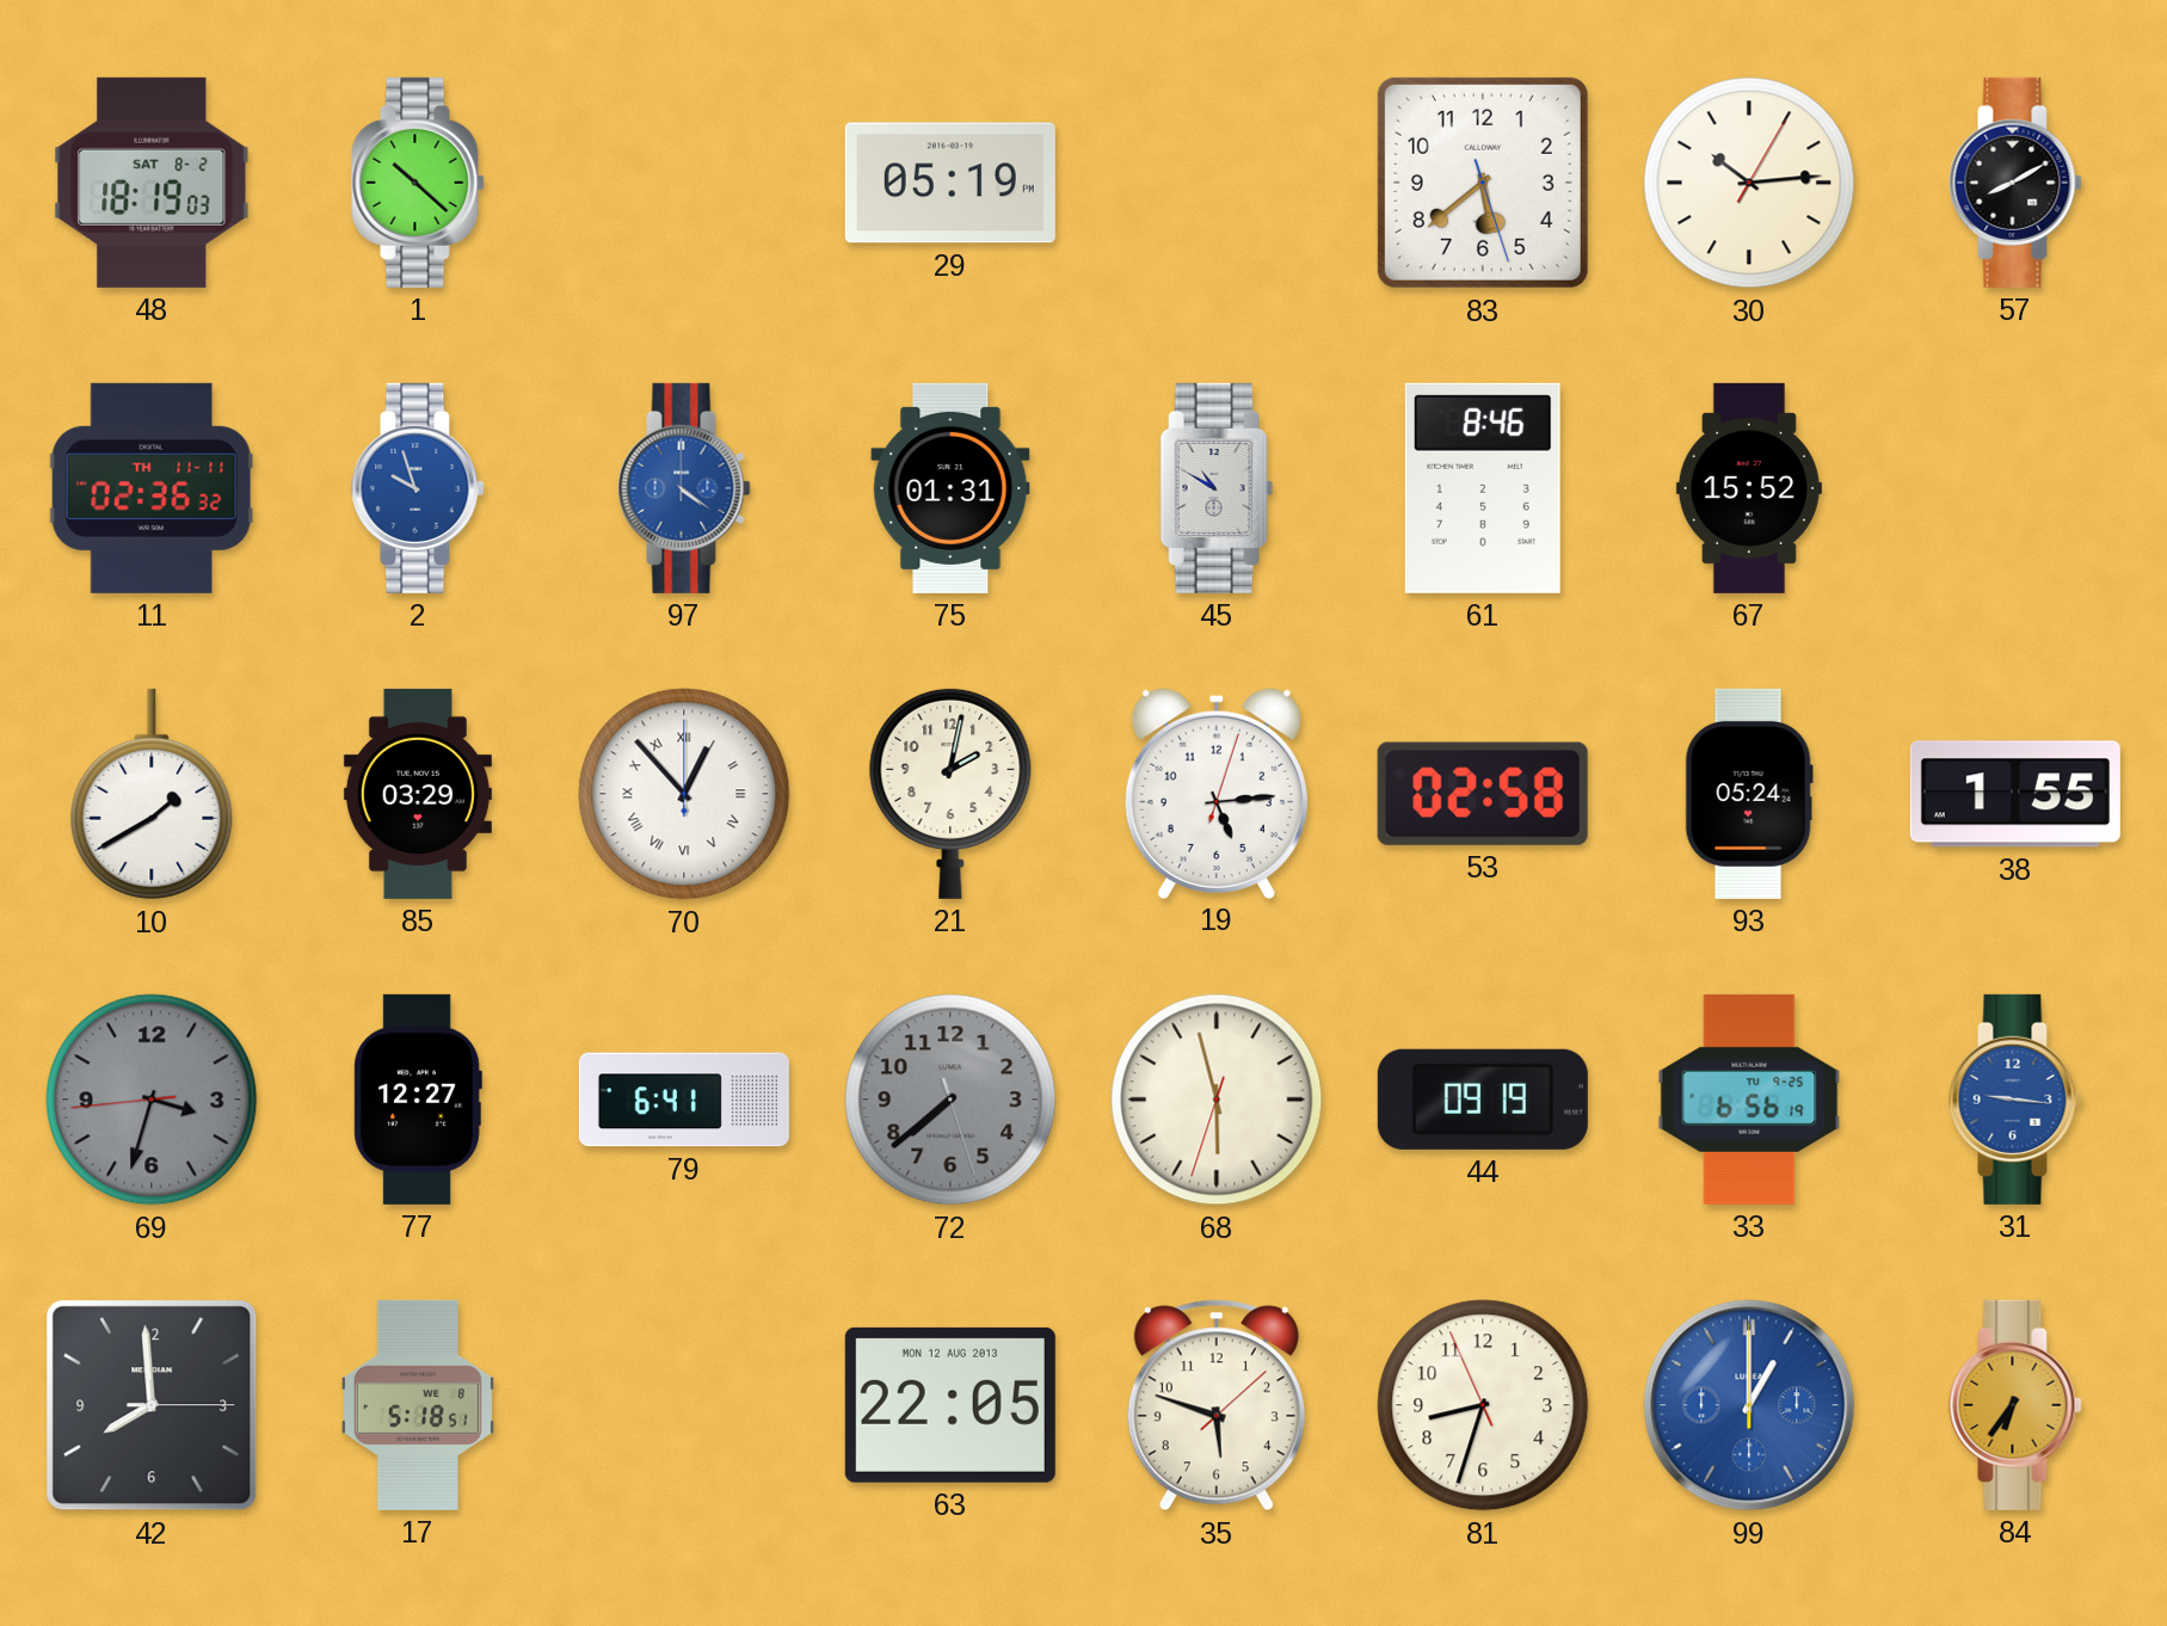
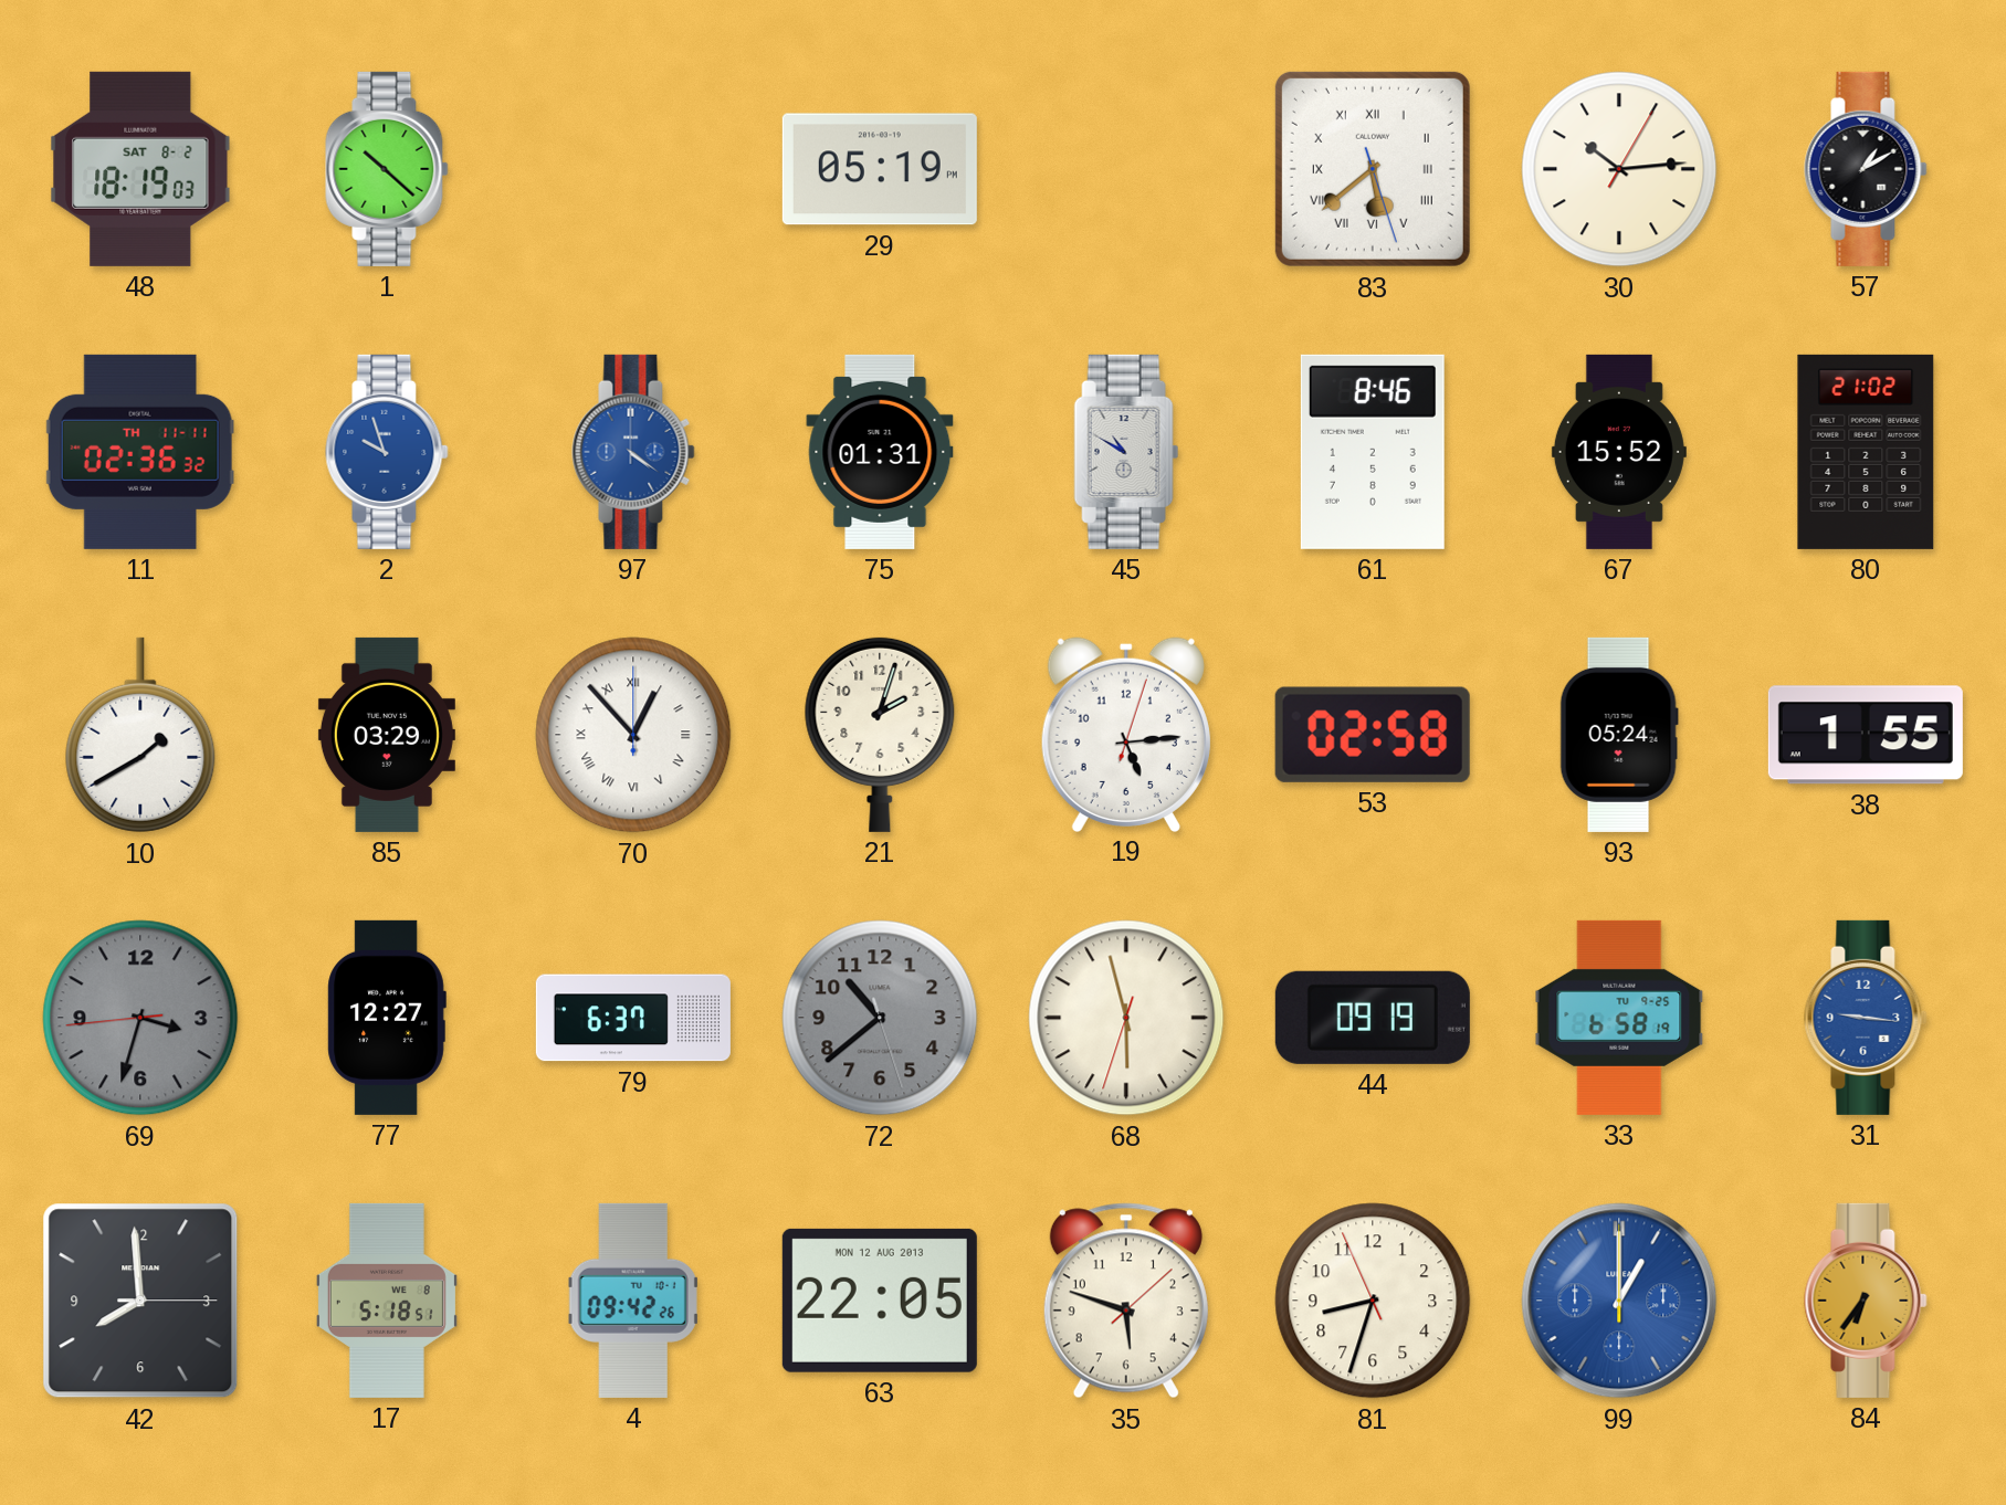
83 numerals: Arabic -> Roman (1373, 169)
57: 8:10 -> 1:10 (1866, 169)
80: none -> 21:02 (1866, 452)
21: 2:02 -> 2:03 (880, 734)
79: 6:41 -> 6:37 (633, 1018)
72: 7:38 -> 10:38 (880, 1018)
33: 6:56 -> 6:58 (1619, 1018)
4: none -> 09:42 (633, 1301)
